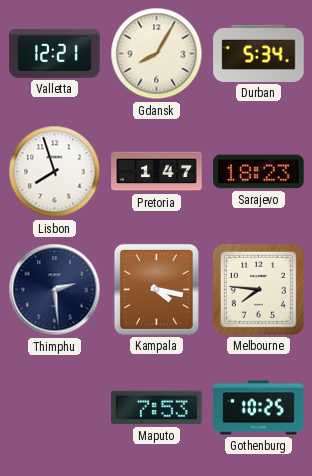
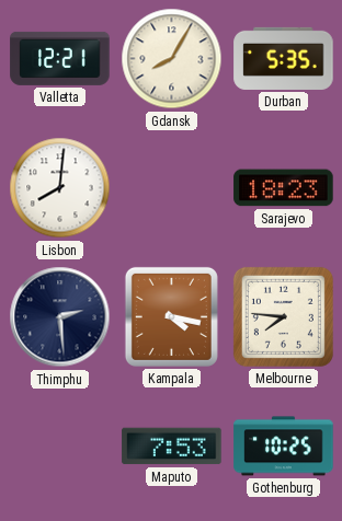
Durban: 5:34 -> 5:35 (284, 58)
Lisbon: 7:57 -> 8:01 (60, 188)
Pretoria: 1:47 -> none (157, 172)
